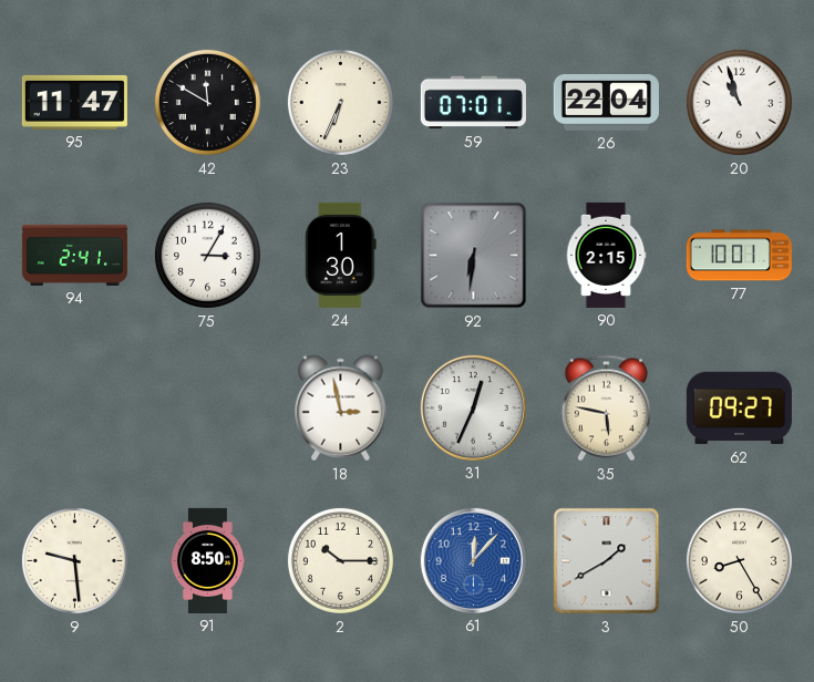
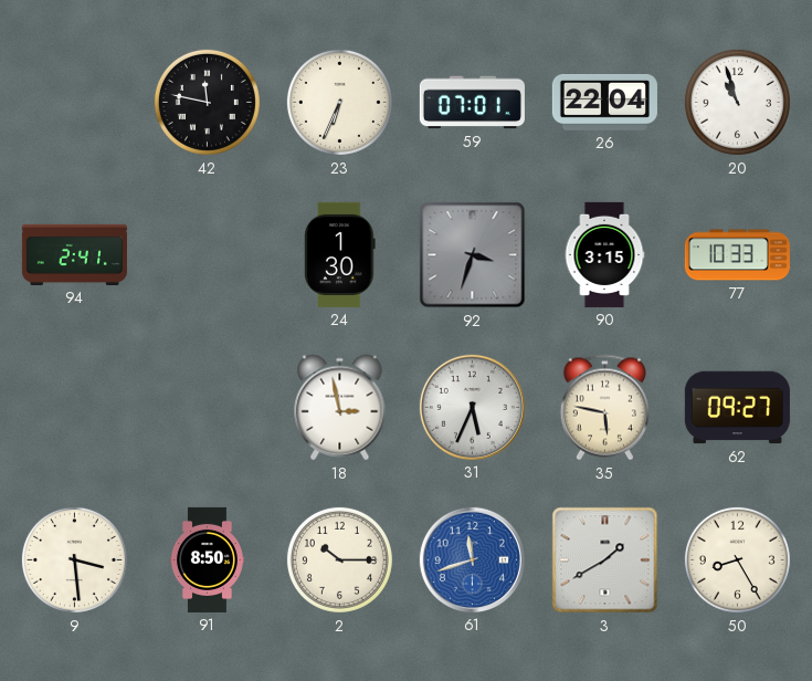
95: 11:47 -> none (74, 102)
42: 11:50 -> 11:47 (207, 102)
75: 3:05 -> none (207, 255)
92: 6:31 -> 3:33 (473, 255)
90: 2:15 -> 3:15 (604, 254)
77: 10:01 -> 10:33 (737, 255)
31: 12:34 -> 5:34 (472, 407)
9: 9:29 -> 3:29 (74, 559)
61: 12:07 -> 11:42 (472, 559)
